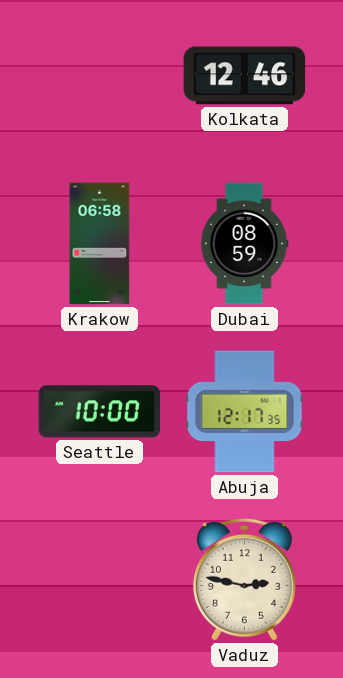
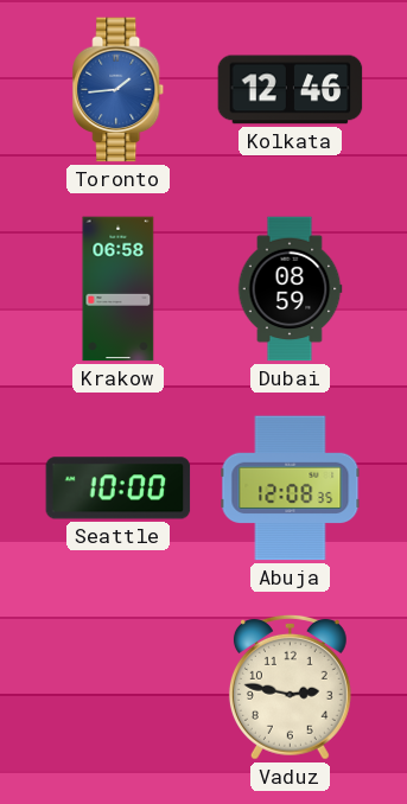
Toronto: none -> 1:44 (119, 90)
Abuja: 12:17 -> 12:08 (291, 489)
